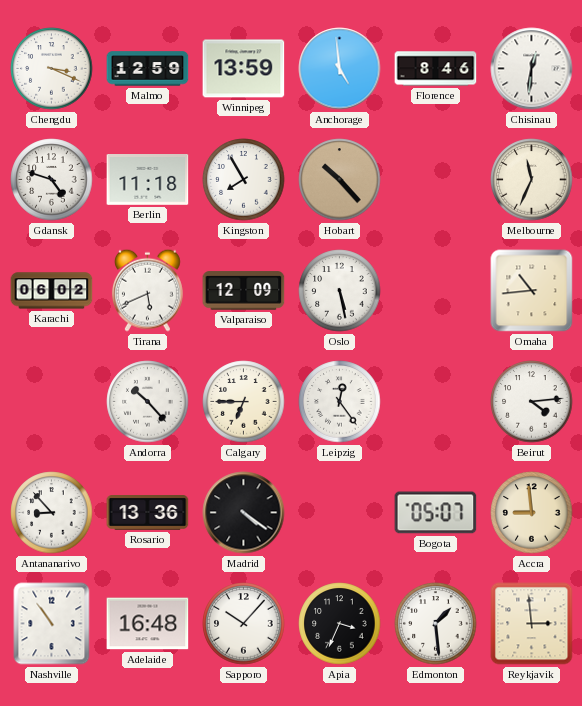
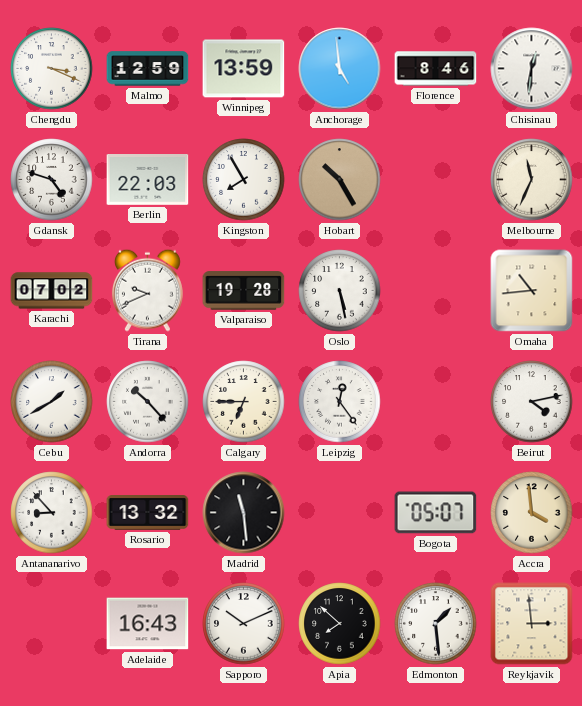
Berlin: 11:18 -> 22:03 (148, 180)
Hobart: 10:23 -> 10:25 (340, 180)
Karachi: 06:02 -> 07:02 (52, 291)
Tirana: 5:41 -> 9:41 (147, 290)
Valparaiso: 12:09 -> 19:28 (244, 291)
Cebu: none -> 1:40 (52, 402)
Beirut: 4:14 -> 4:13 (532, 402)
Rosario: 13:36 -> 13:32 (148, 513)
Madrid: 4:21 -> 11:29 (244, 513)
Accra: 8:59 -> 3:59 (532, 513)
Nashville: 10:54 -> none (52, 624)
Adelaide: 16:48 -> 16:43 (148, 624)
Sapporo: 10:07 -> 10:11 (244, 624)
Apia: 3:34 -> 7:52 (340, 624)
